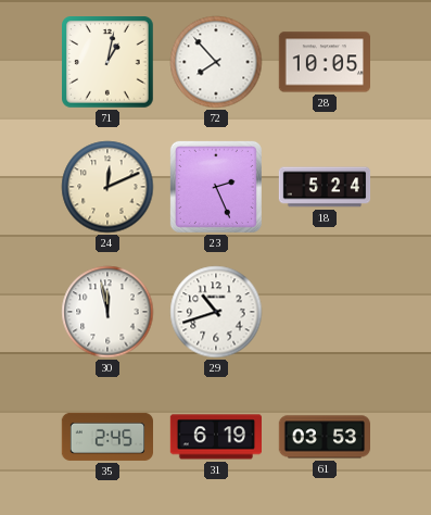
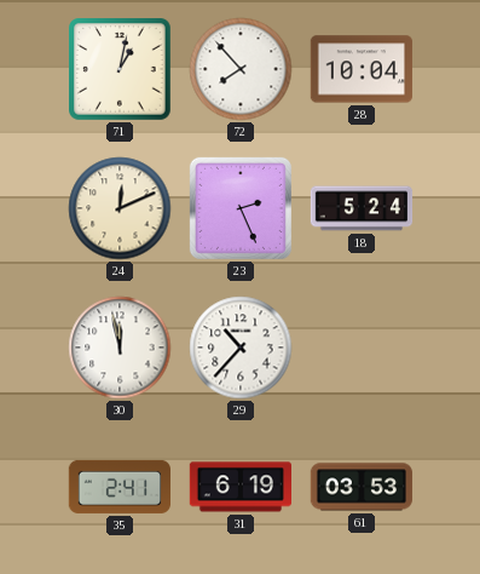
28: 10:05 -> 10:04 (360, 69)
29: 10:42 -> 10:37 (241, 348)
35: 2:45 -> 2:41 (118, 487)
